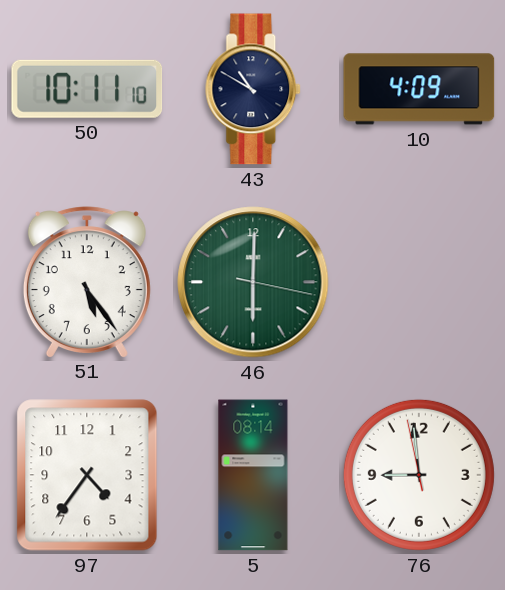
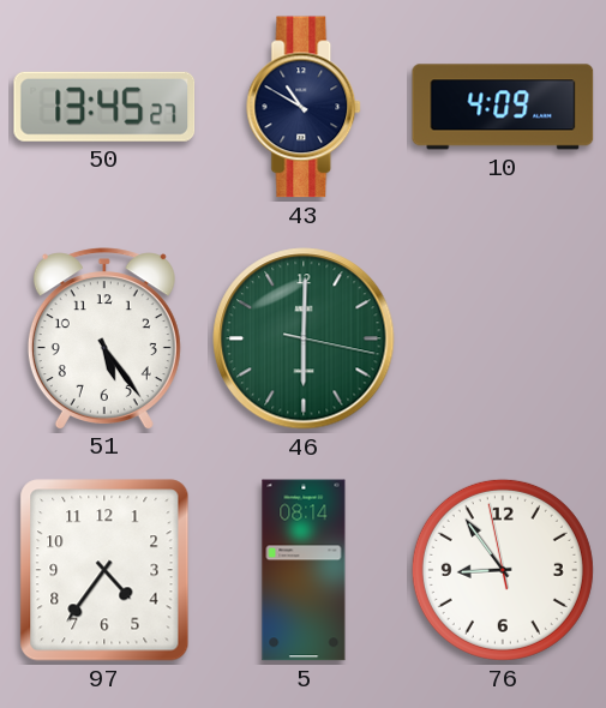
50: 10:11 -> 13:45 (104, 107)
76: 8:58 -> 8:53 (503, 570)
